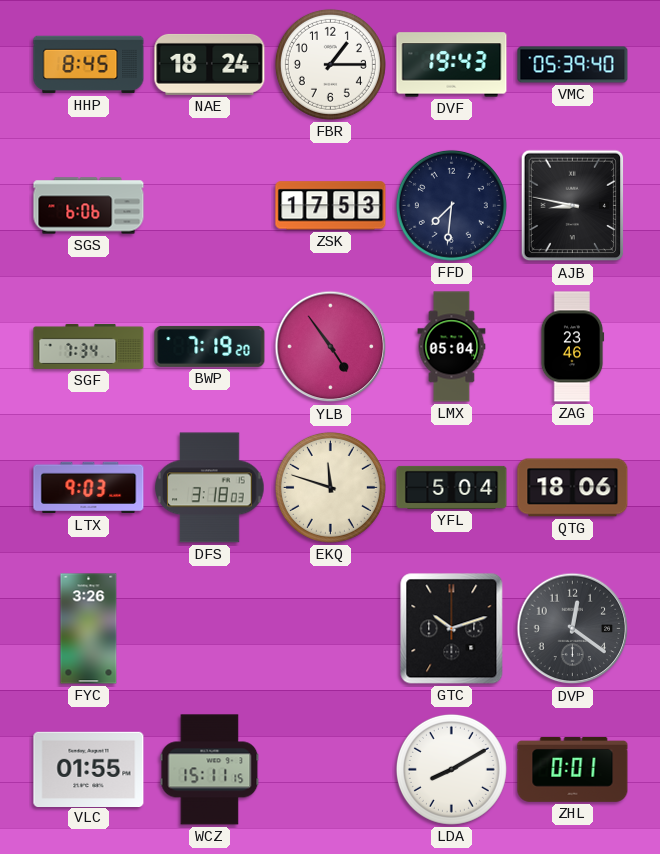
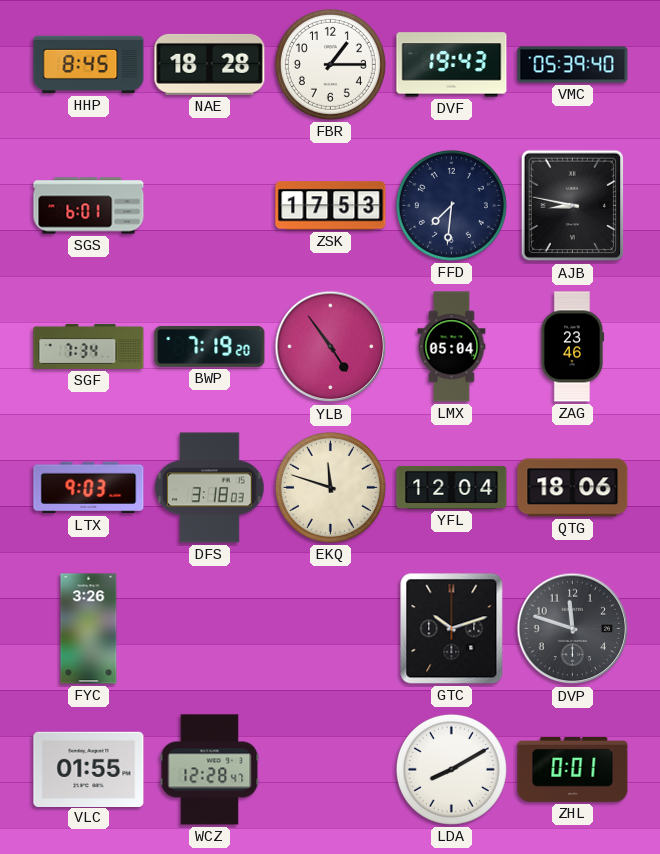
NAE: 18:24 -> 18:28 (210, 64)
SGS: 6:06 -> 6:01 (89, 206)
YFL: 5:04 -> 12:04 (452, 487)
DVP: 12:21 -> 11:48 (573, 629)
WCZ: 15:11 -> 12:28 (210, 770)
